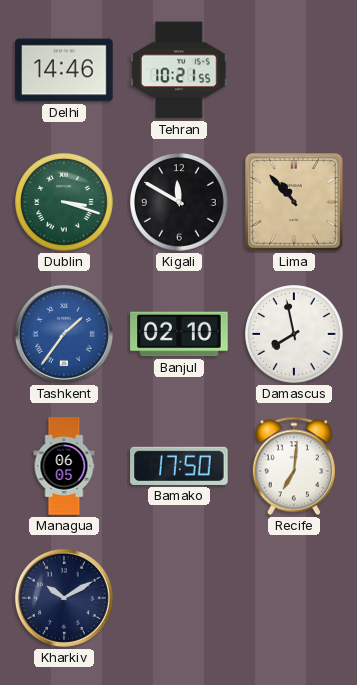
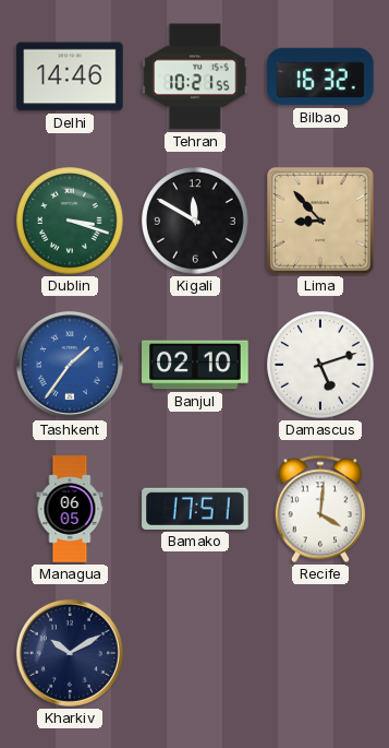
Bilbao: none -> 16:32 (320, 76)
Lima: 10:53 -> 8:53 (321, 222)
Damascus: 7:58 -> 5:12 (320, 365)
Bamako: 17:50 -> 17:51 (195, 509)
Recife: 7:01 -> 4:01 (319, 509)
